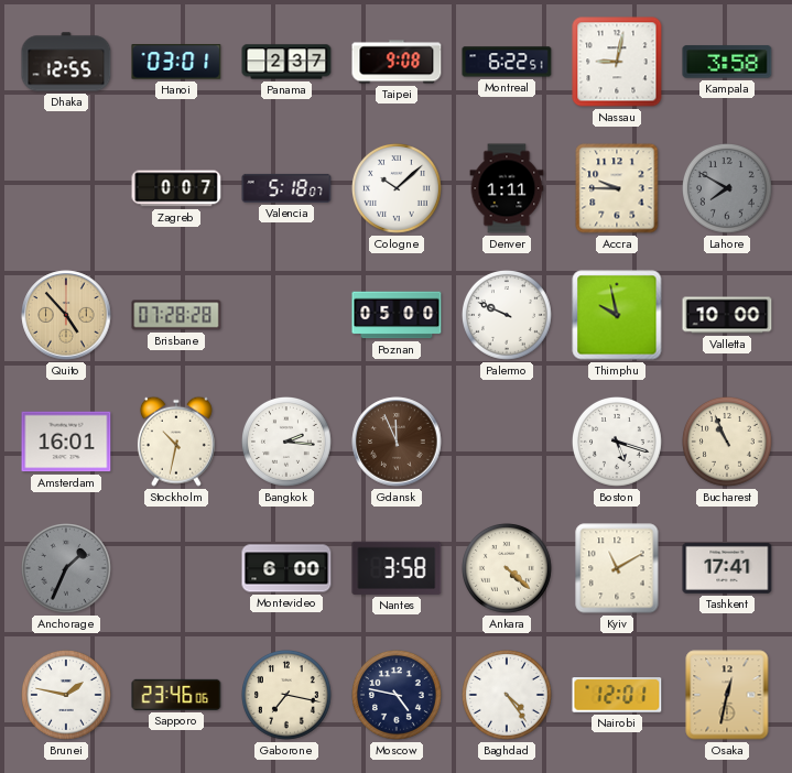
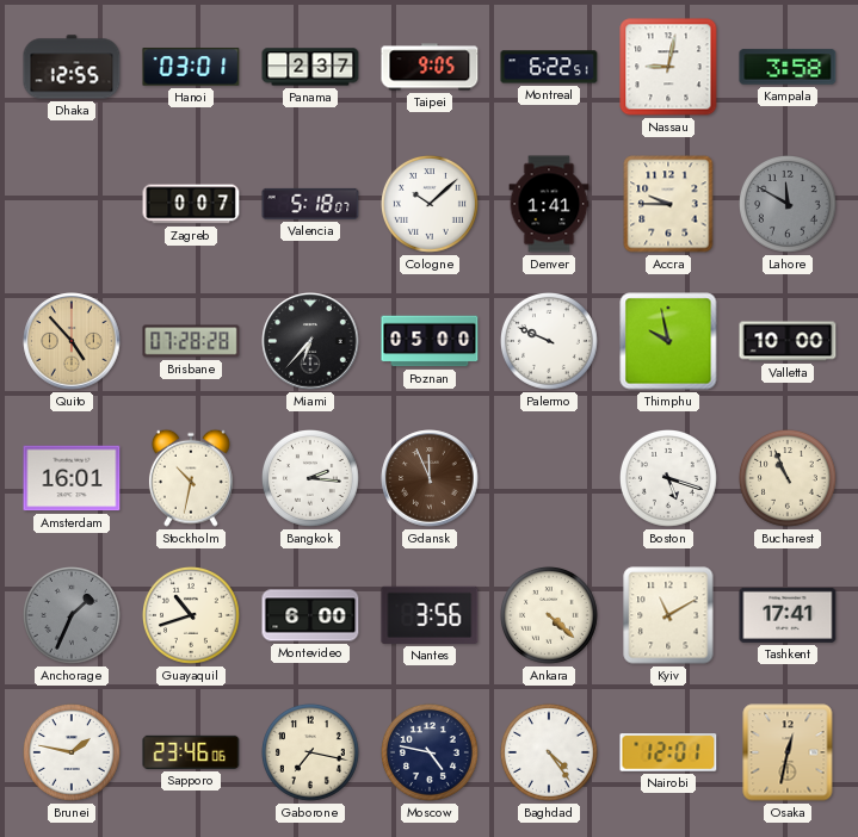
Taipei: 9:08 -> 9:05 (430, 67)
Denver: 1:11 -> 1:41 (549, 204)
Lahore: 7:50 -> 11:50 (789, 205)
Miami: none -> 6:37 (310, 341)
Guayaquil: none -> 10:42 (192, 616)
Nantes: 3:58 -> 3:56 (430, 615)
